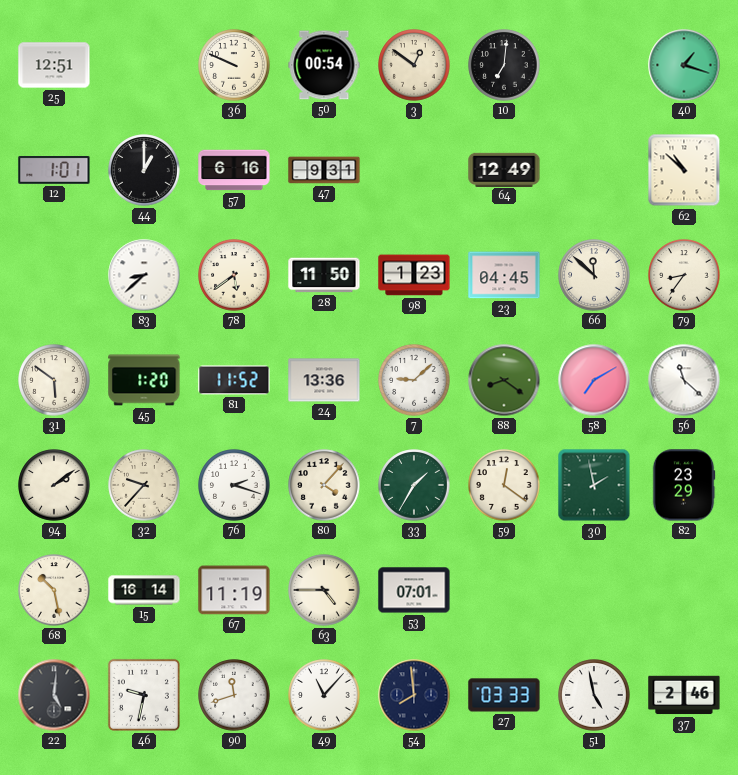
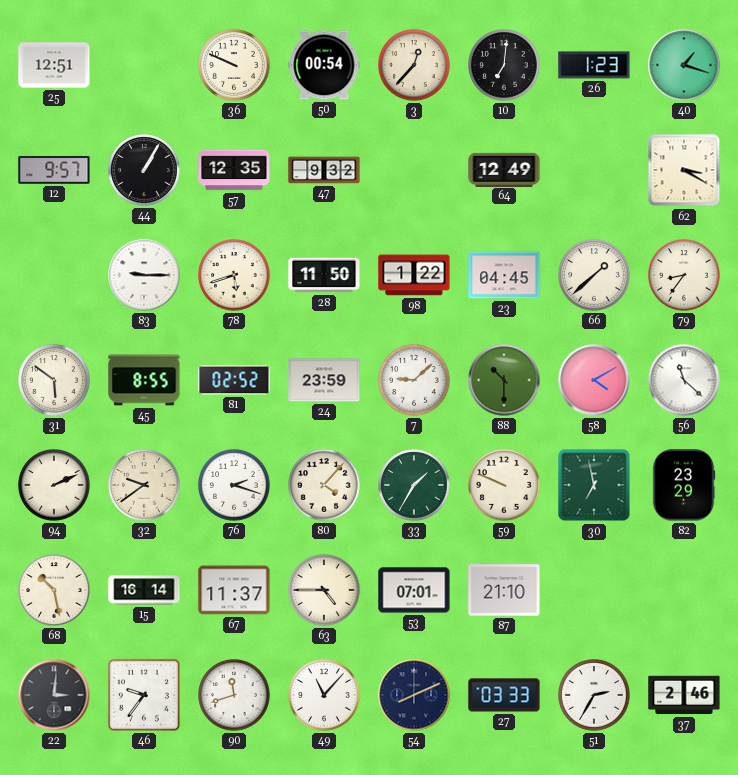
3: 12:51 -> 12:37 (414, 65)
26: none -> 1:23 (594, 65)
12: 1:01 -> 9:57 (54, 171)
44: 1:00 -> 1:05 (144, 170)
57: 6:16 -> 12:35 (234, 170)
47: 9:31 -> 9:32 (324, 170)
62: 10:52 -> 3:20 (684, 170)
83: 8:38 -> 9:15 (144, 275)
78: 5:39 -> 5:42 (234, 275)
98: 1:23 -> 1:22 (414, 275)
66: 11:52 -> 1:38 (594, 275)
45: 1:20 -> 8:55 (144, 380)
81: 11:52 -> 02:52 (234, 380)
24: 13:36 -> 23:59 (324, 380)
88: 8:21 -> 10:30 (504, 380)
58: 7:10 -> 4:10 (594, 380)
94: 2:09 -> 2:11 (54, 485)
32: 9:37 -> 9:39 (144, 485)
59: 12:21 -> 9:49 (504, 485)
30: 1:58 -> 6:58 (594, 485)
67: 11:19 -> 11:37 (234, 590)
87: none -> 21:10 (504, 590)
22: 5:01 -> 3:01 (54, 695)
46: 9:32 -> 9:36 (144, 695)
54: 7:59 -> 8:11 (414, 695)
51: 4:58 -> 2:35 (594, 695)
